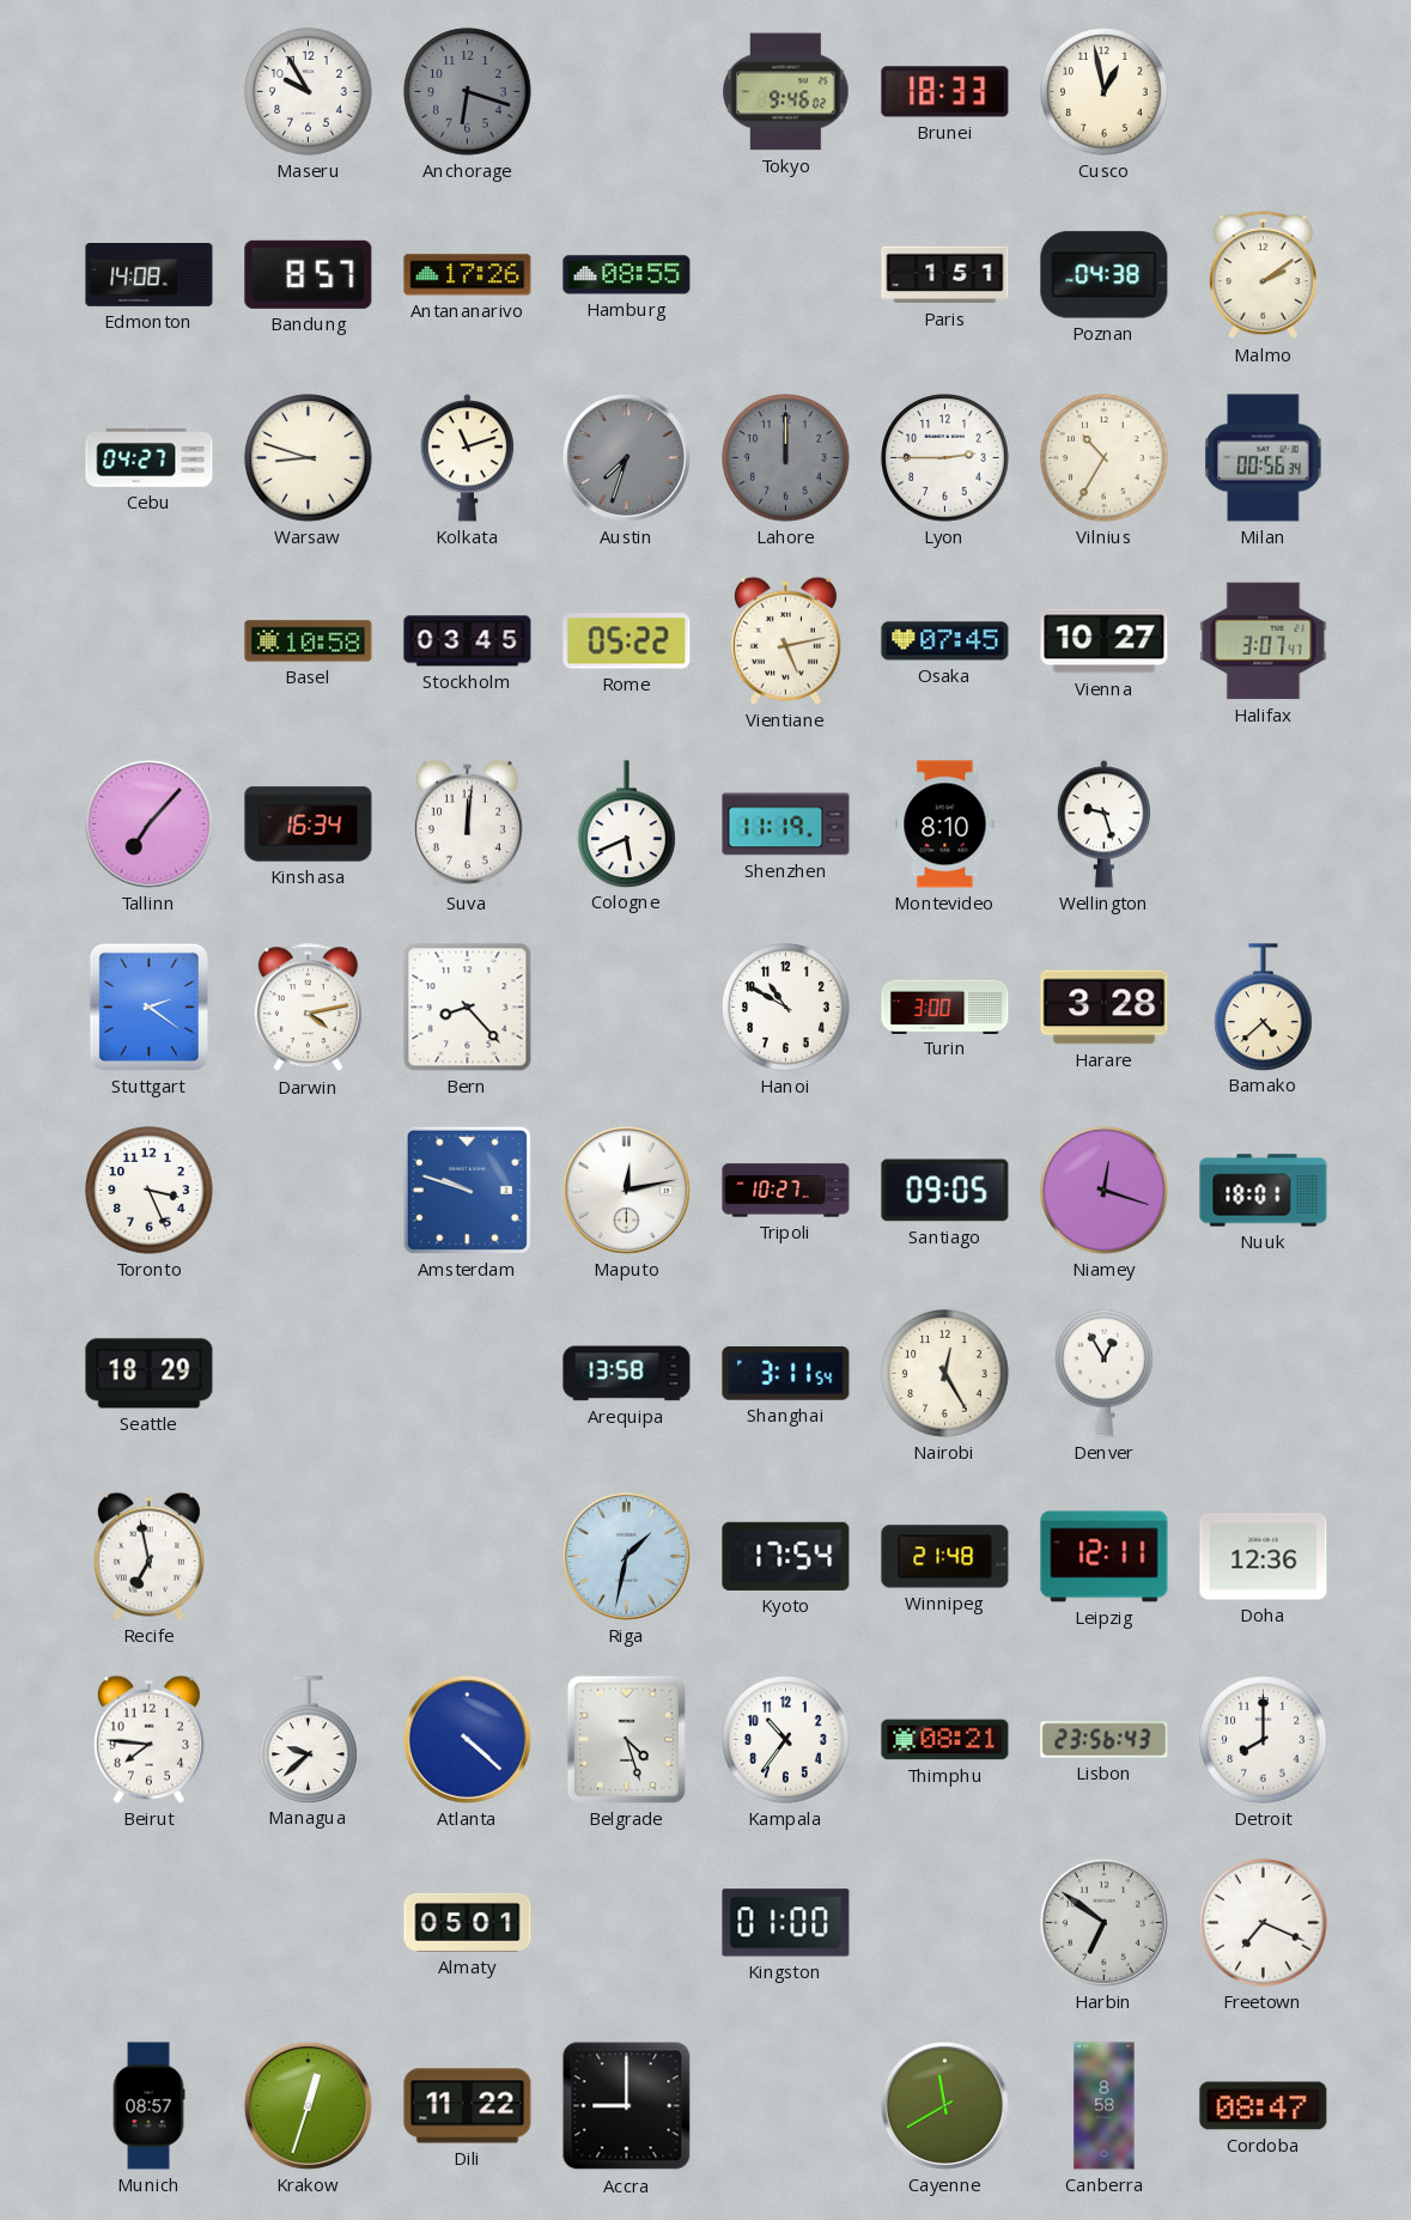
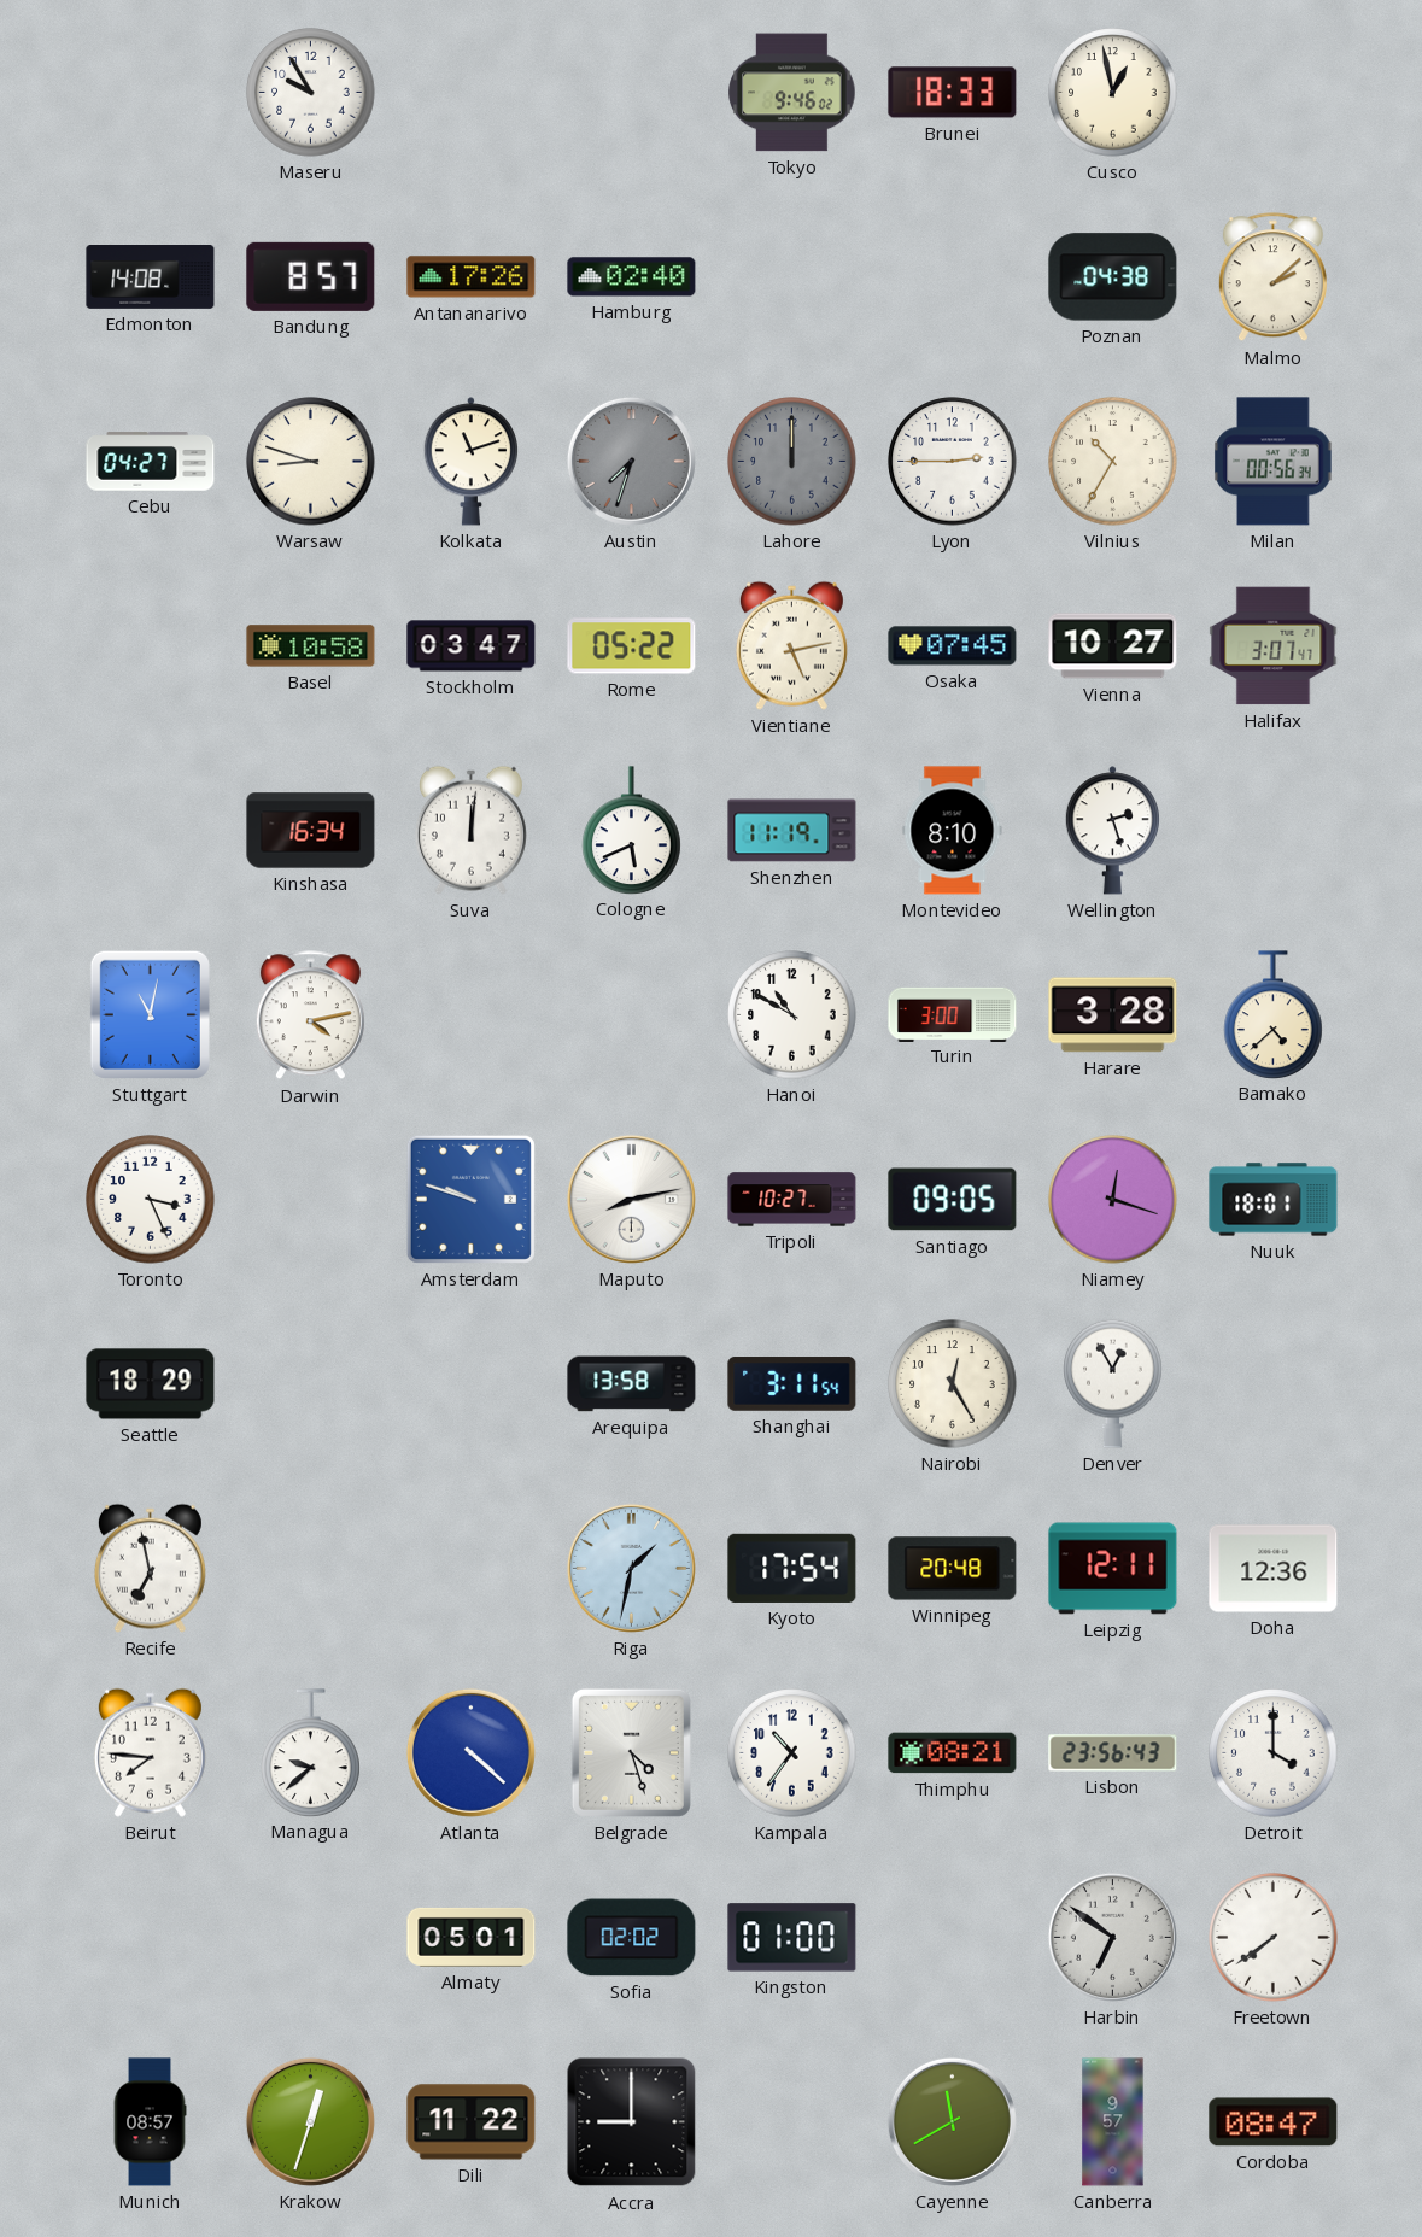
Anchorage: 6:18 -> none (468, 92)
Hamburg: 08:55 -> 02:40 (632, 277)
Paris: 1:51 -> none (945, 275)
Malmo: 2:09 -> 2:08 (1272, 277)
Stockholm: 03:45 -> 03:47 (472, 646)
Tallinn: 7:07 -> none (148, 823)
Wellington: 9:27 -> 2:27 (1112, 831)
Stuttgart: 2:21 -> 11:02 (150, 1014)
Bern: 8:23 -> none (468, 1008)
Maputo: 12:13 -> 8:13 (631, 1199)
Winnipeg: 21:48 -> 20:48 (953, 1569)
Detroit: 8:00 -> 4:00 (1274, 1753)
Sofia: none -> 02:02 (632, 1938)
Freetown: 7:19 -> 7:39 (1274, 1938)
Canberra: 8:58 -> 9:57 (1113, 2122)
